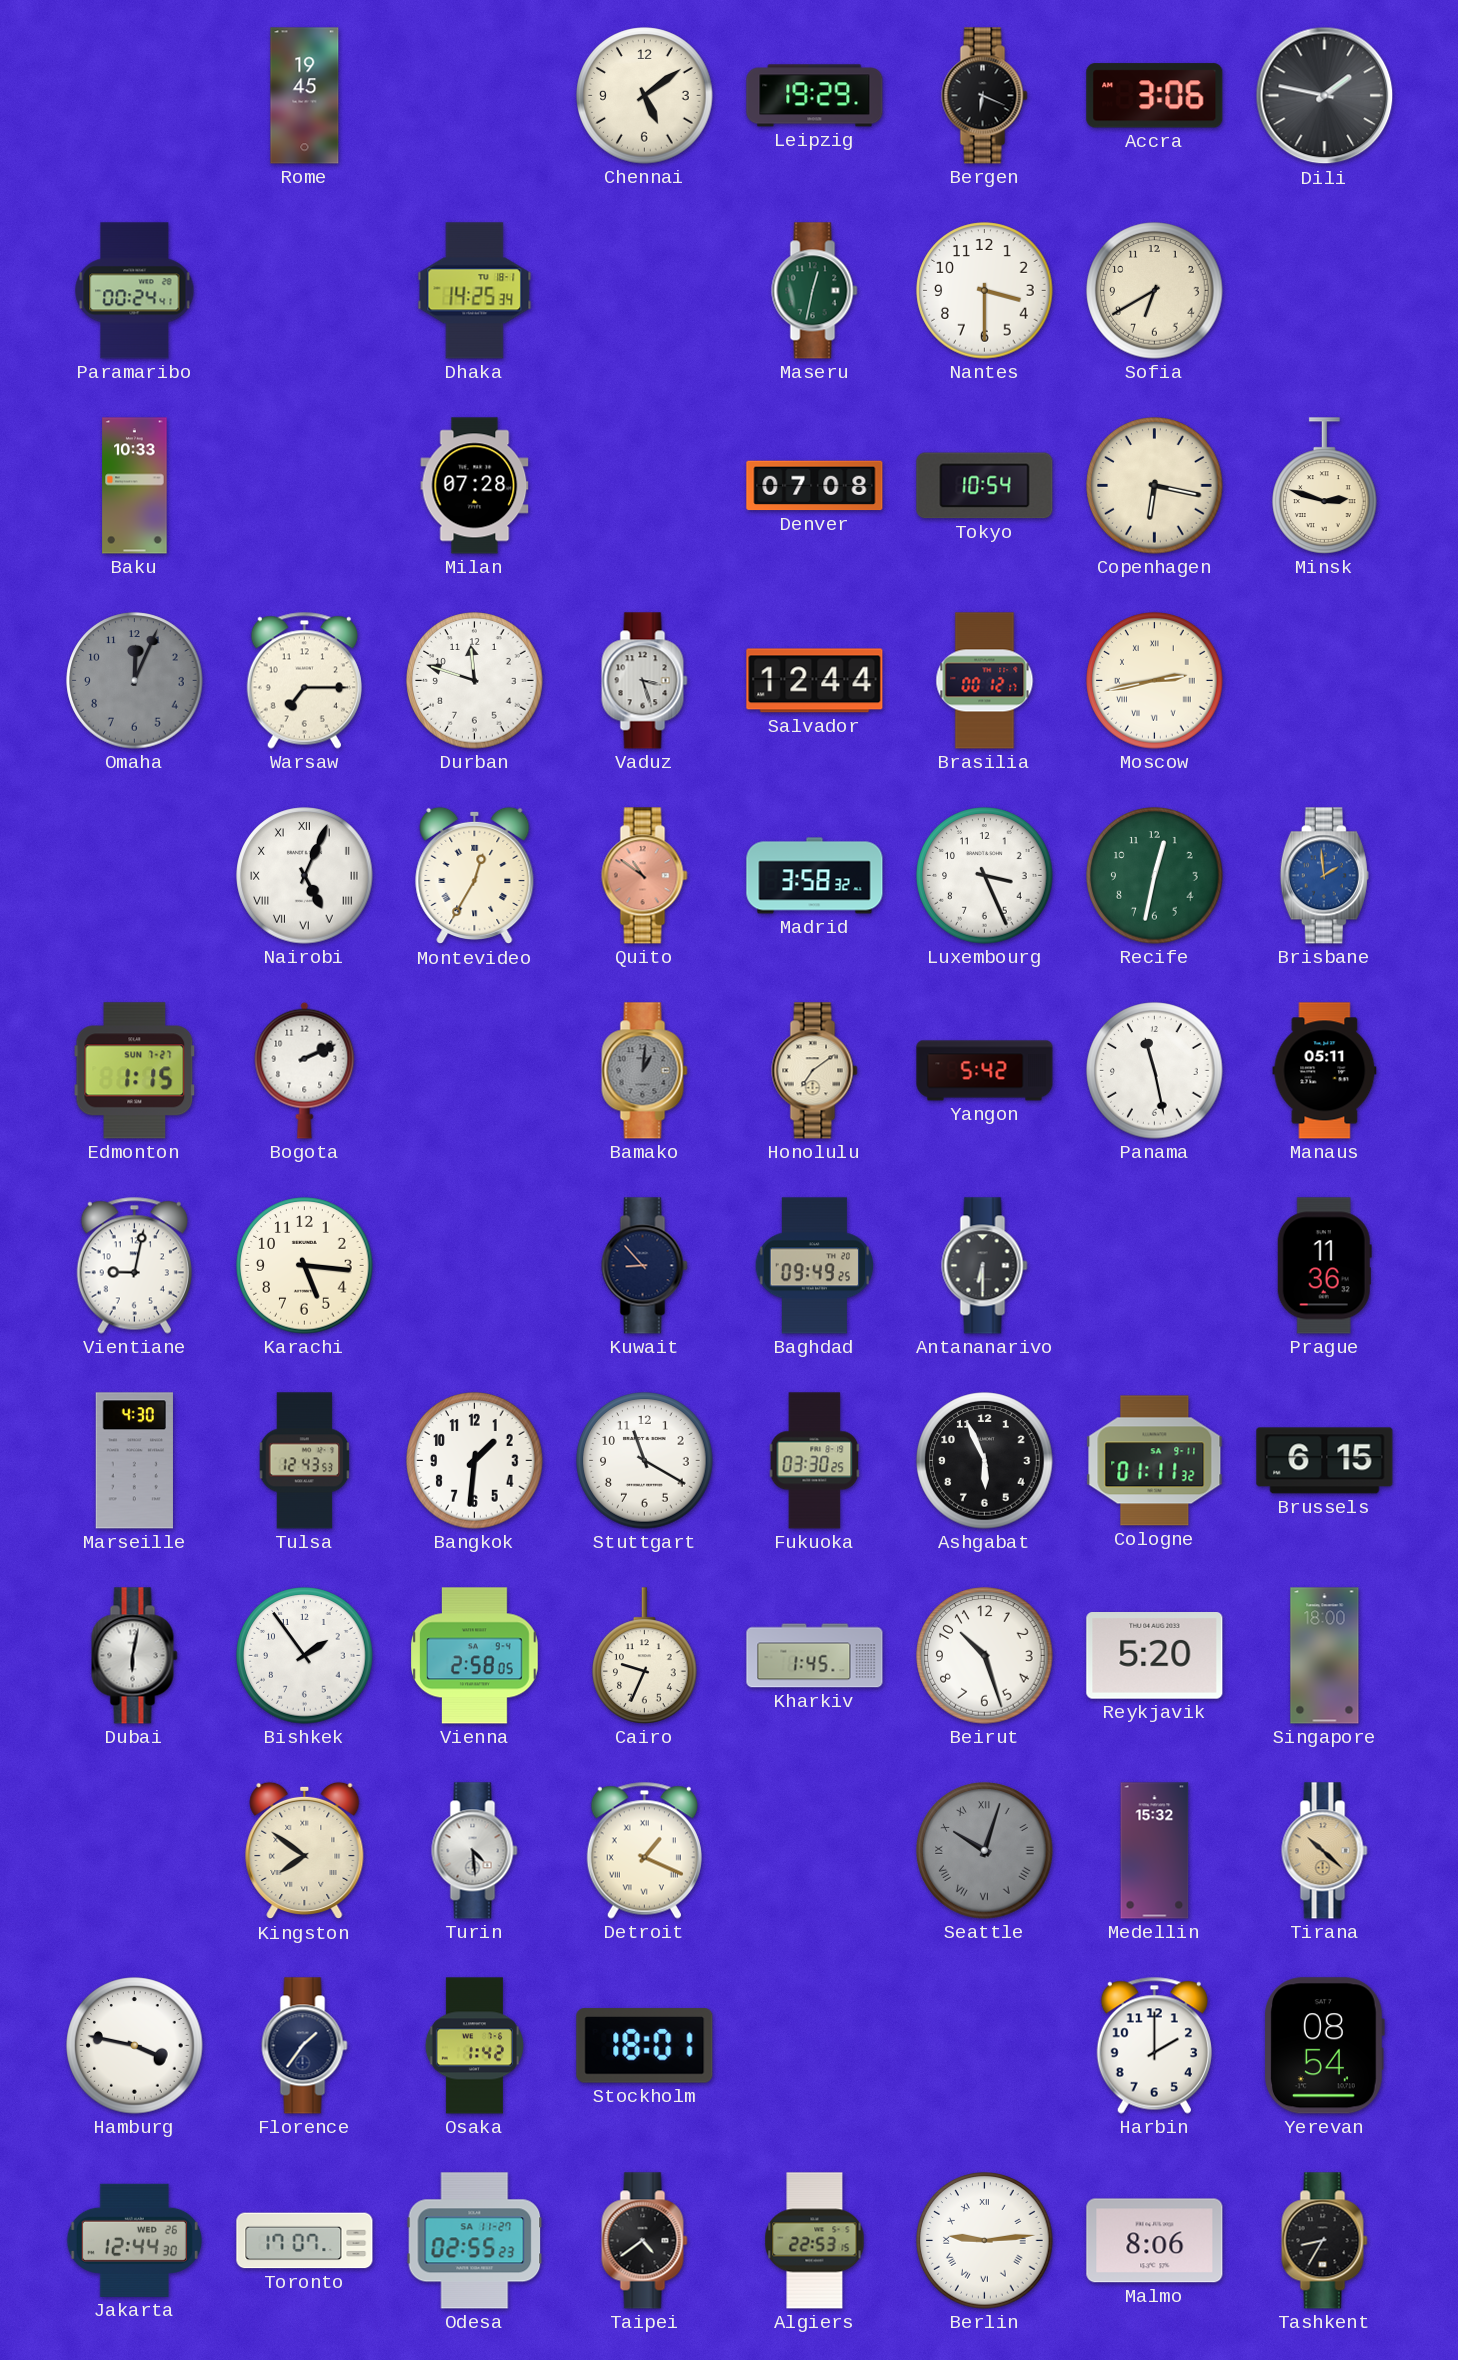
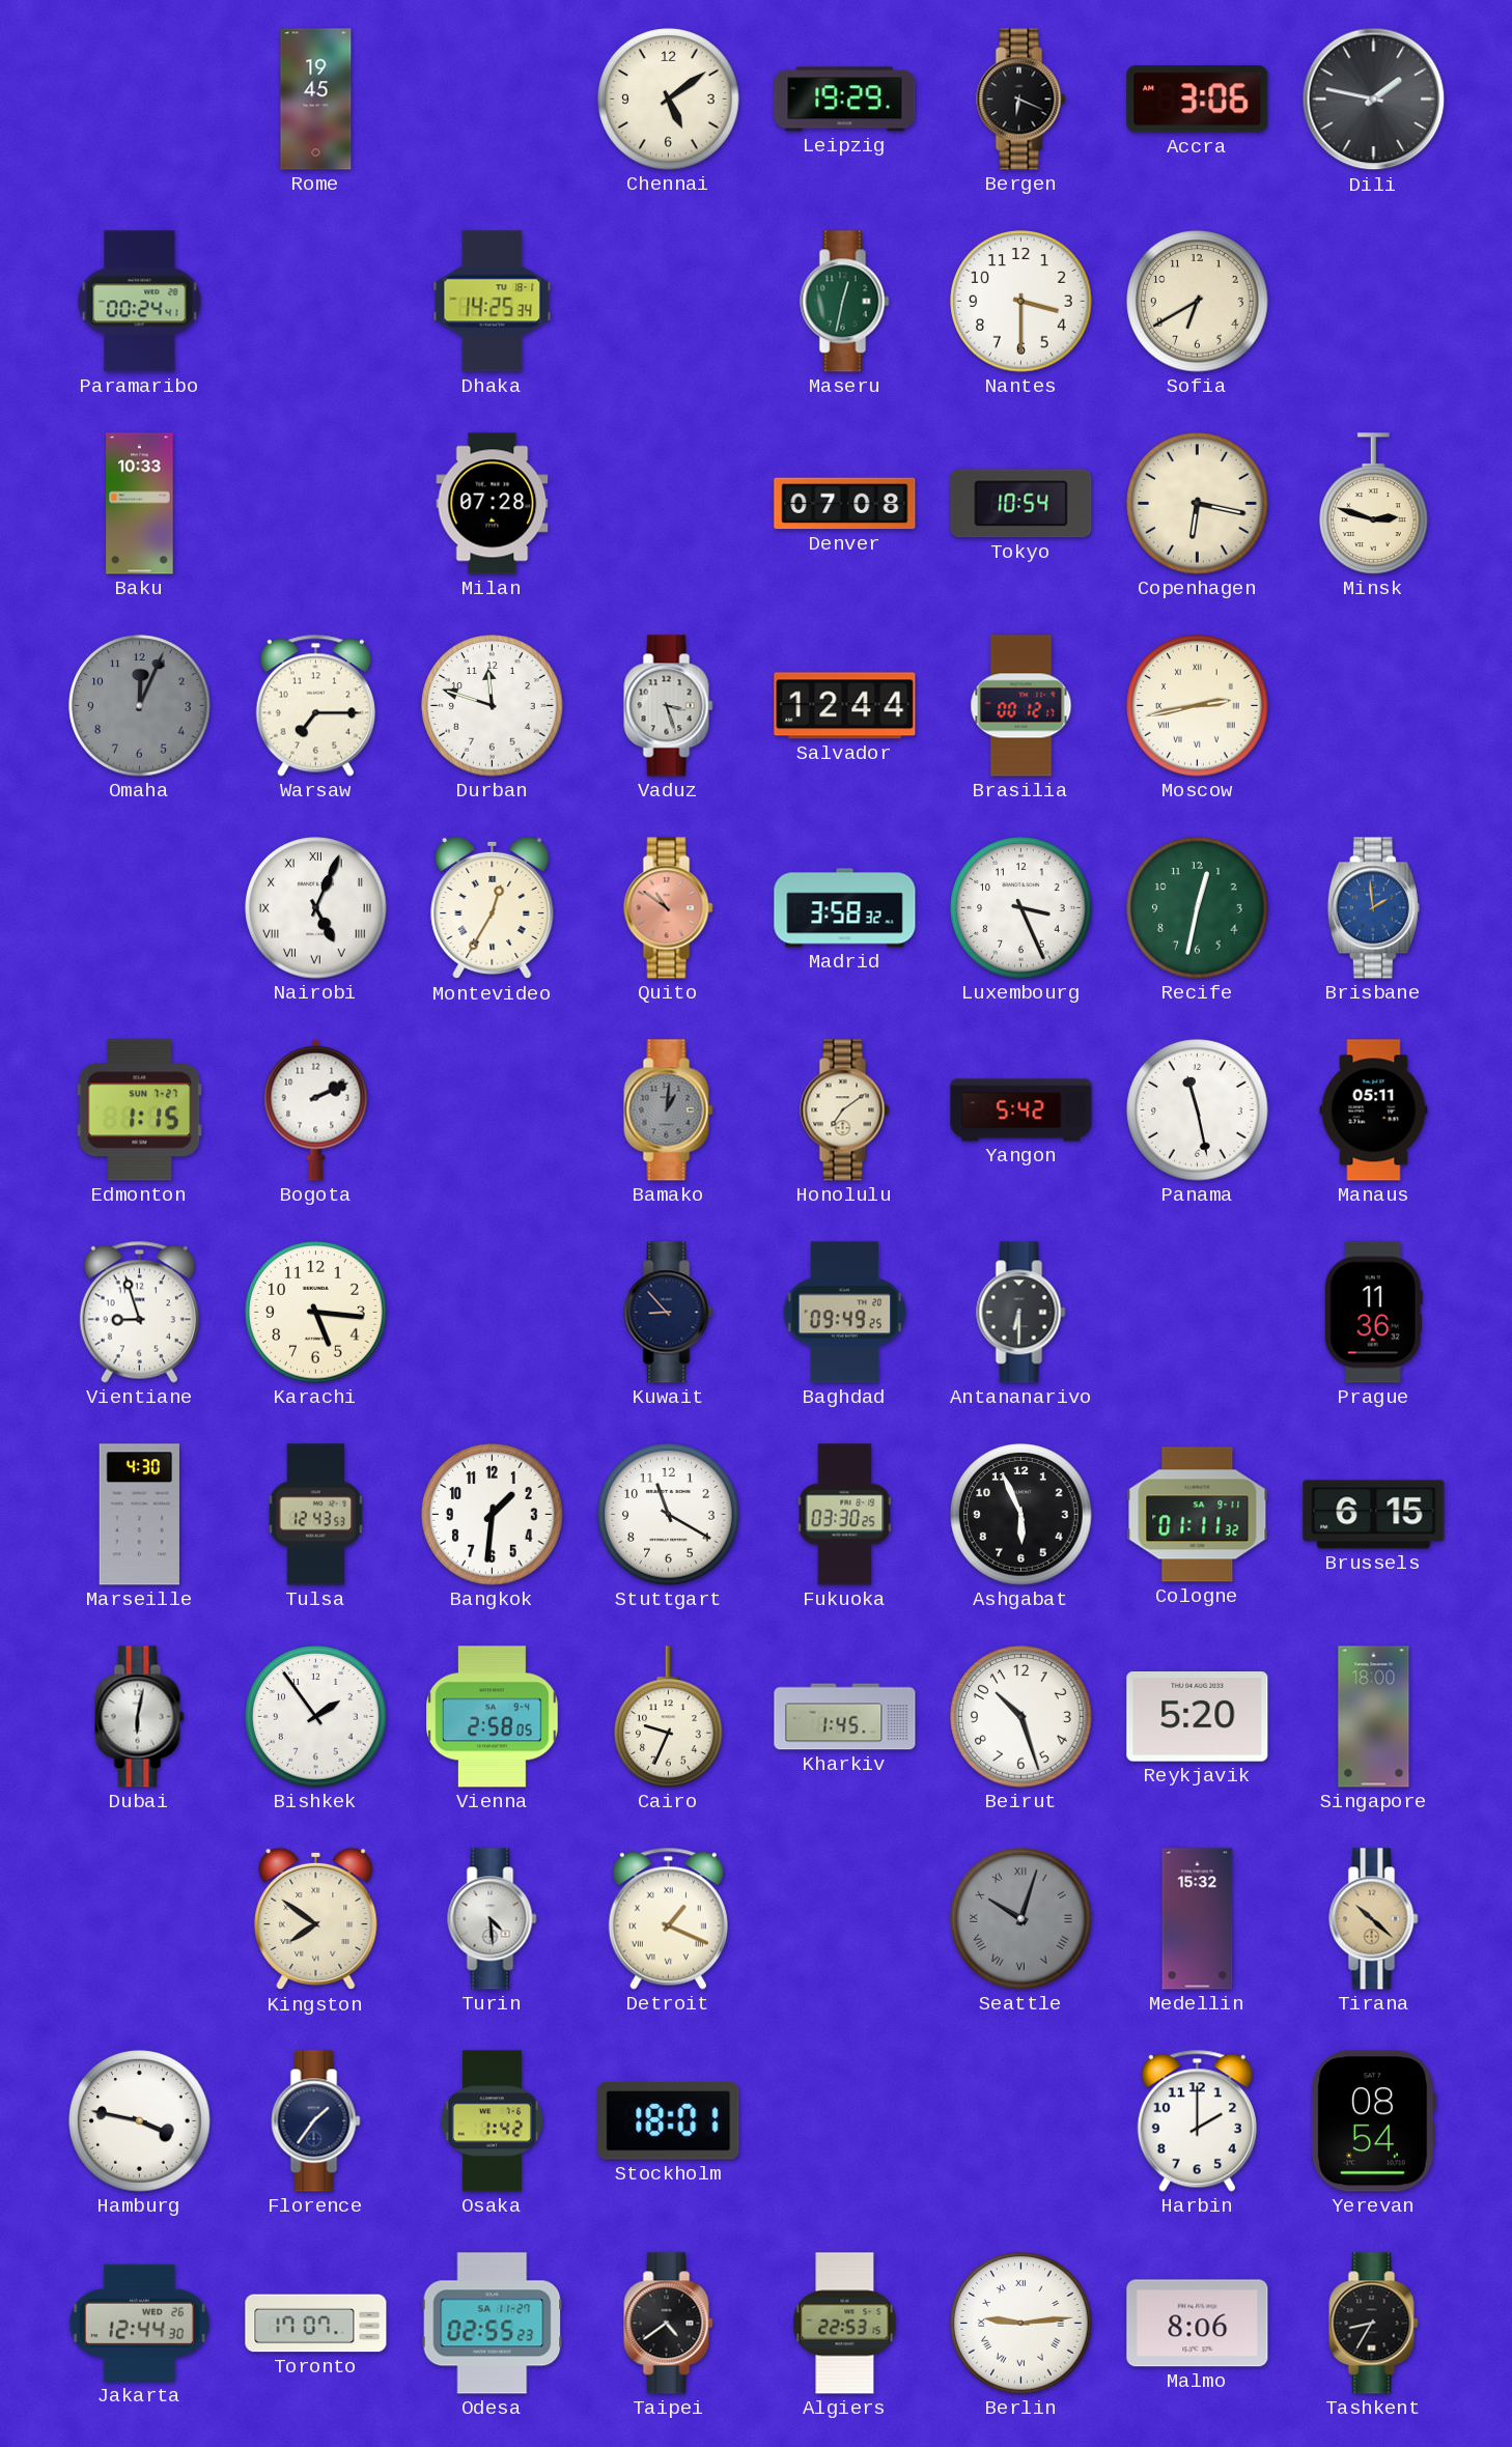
Vientiane: 9:02 -> 8:57 (139, 1312)
